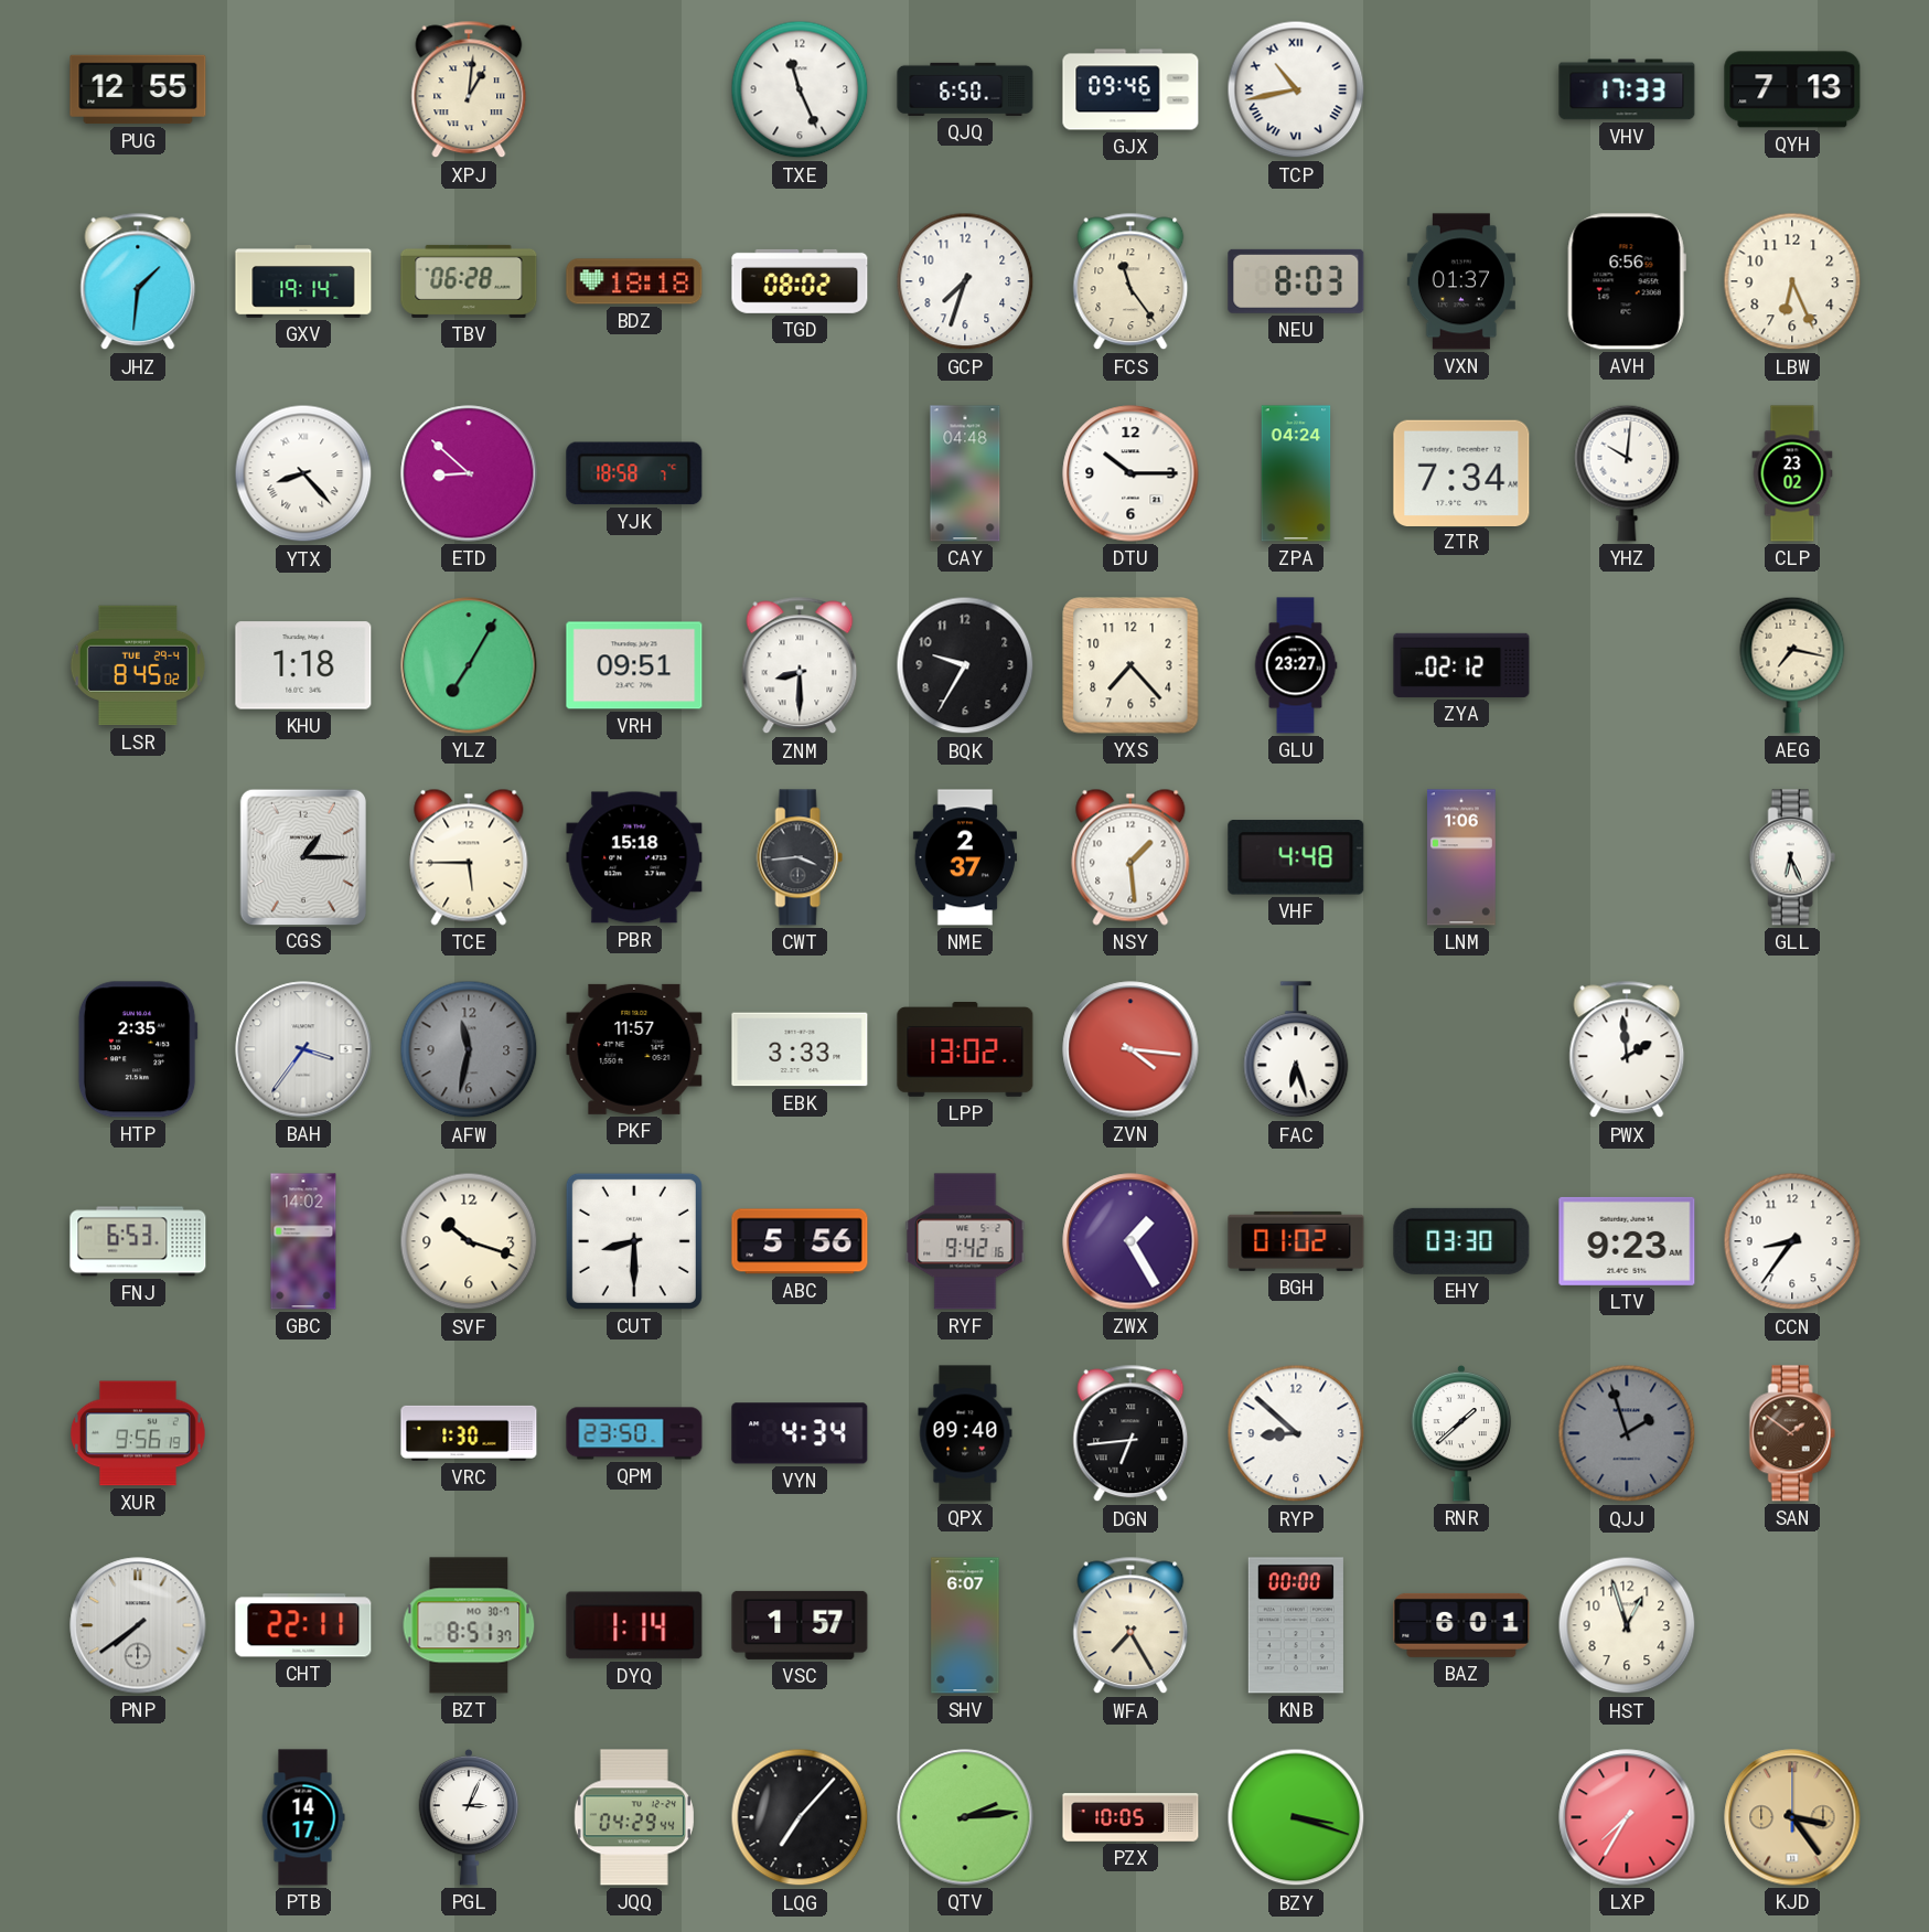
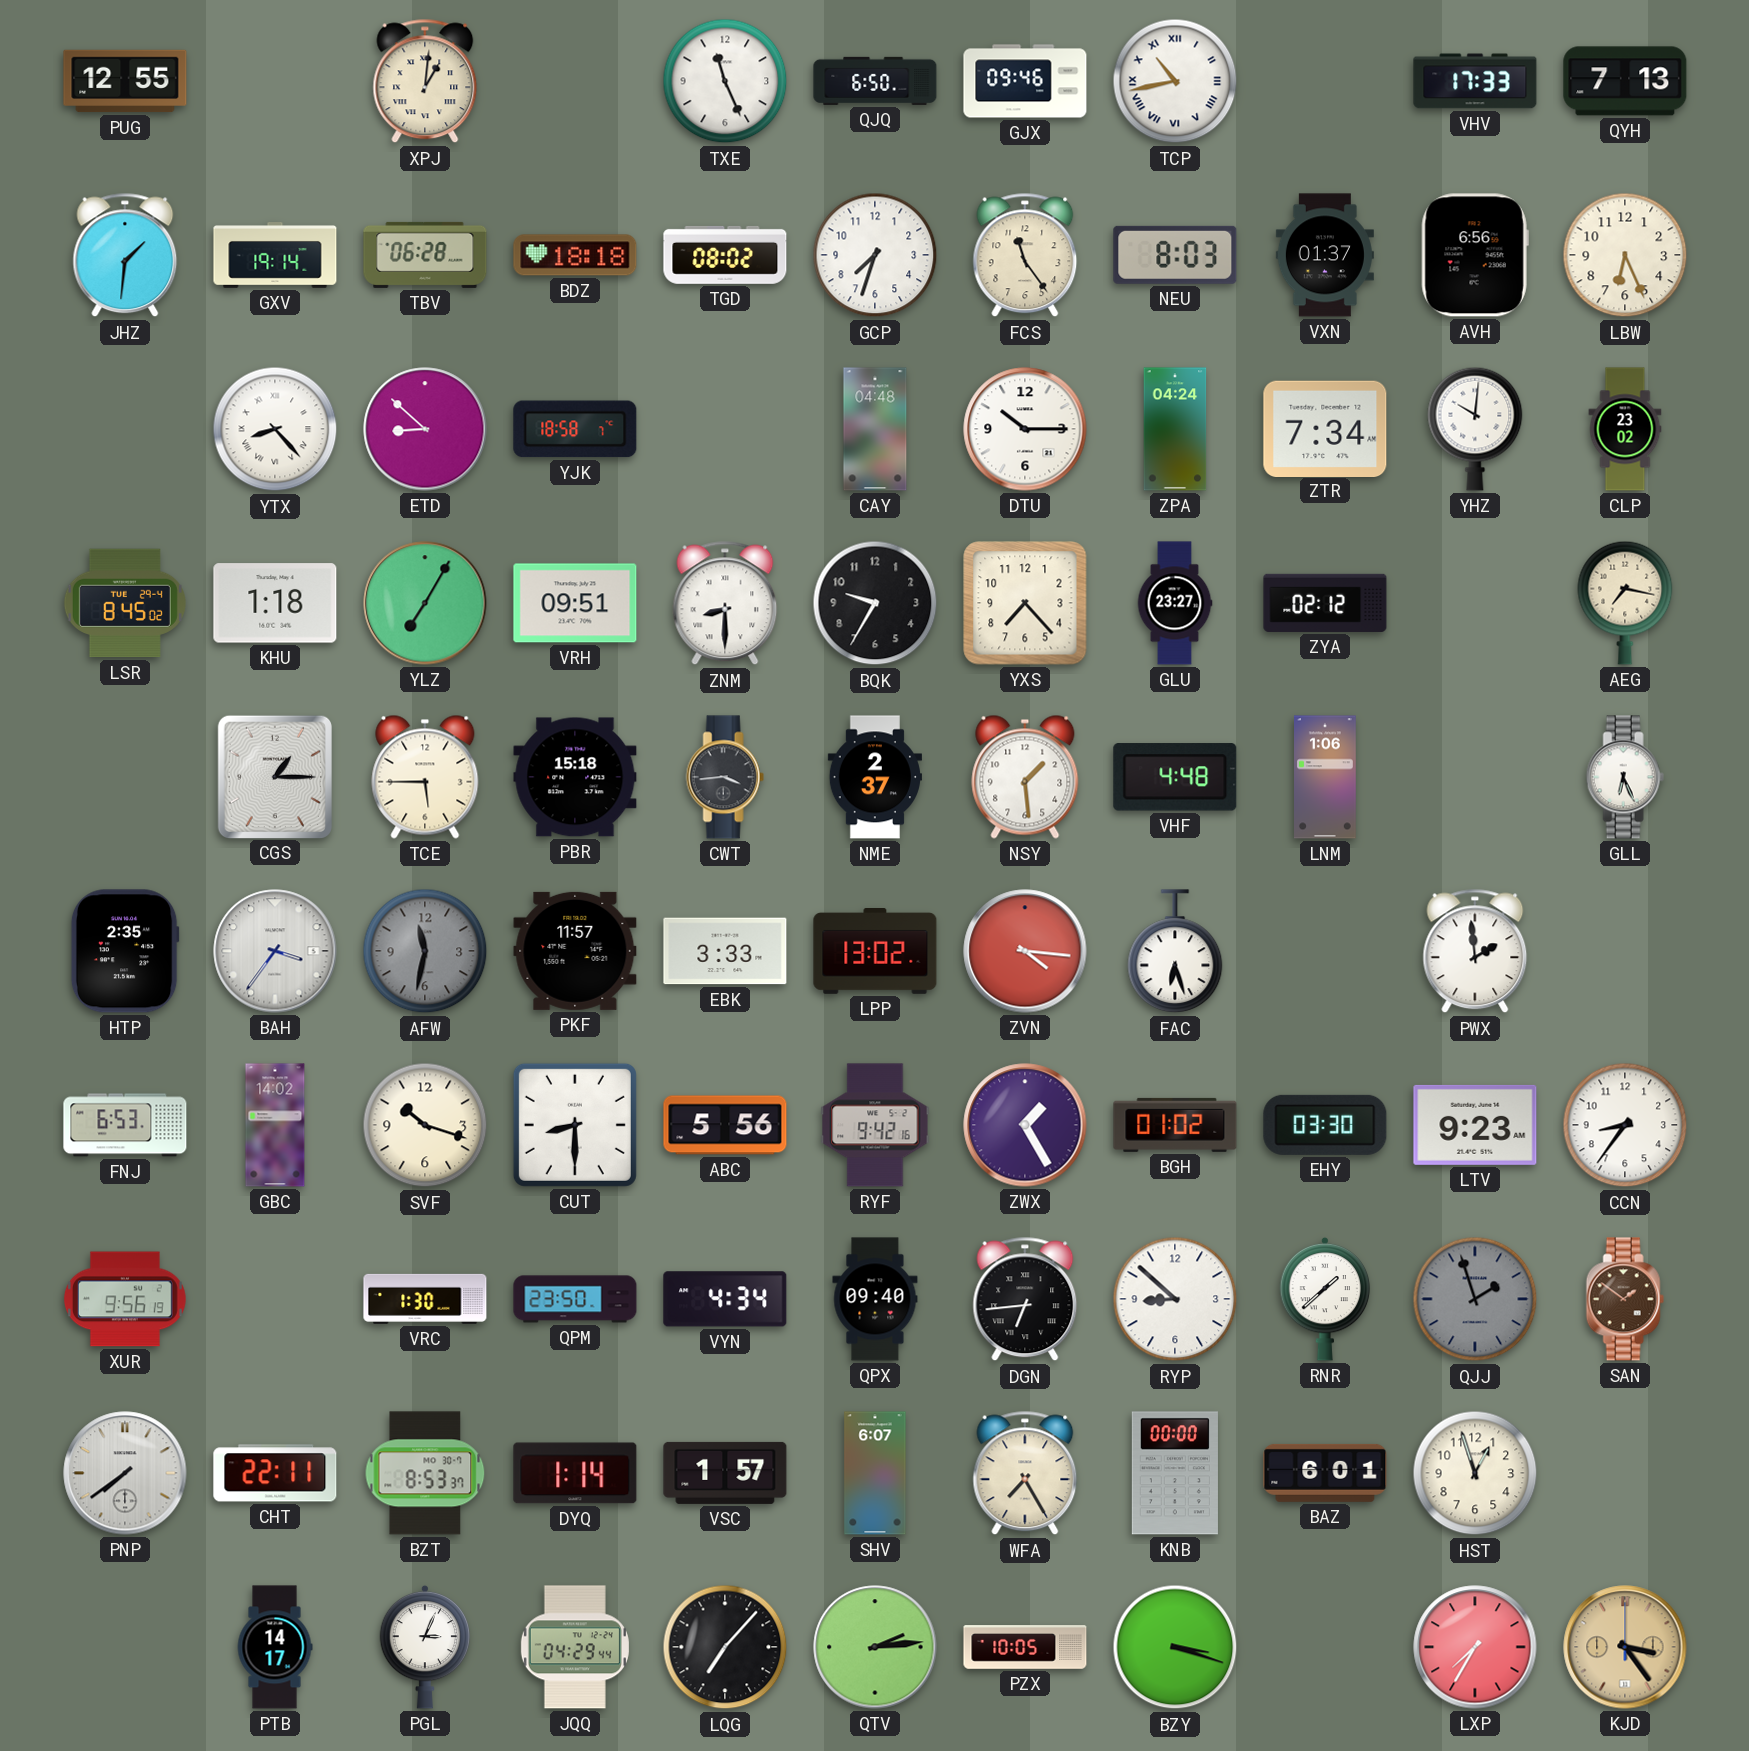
BZT: 8:51 -> 8:53 (425, 1473)
